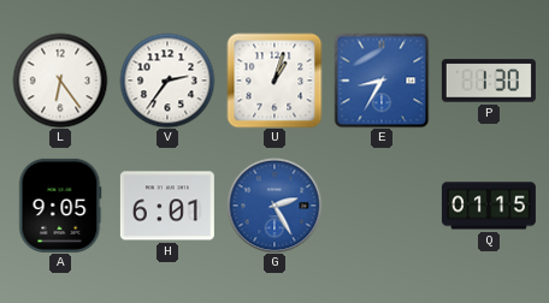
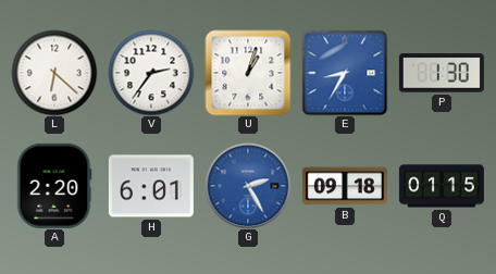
L: 6:24 -> 6:22 (54, 73)
A: 9:05 -> 2:20 (54, 186)
B: none -> 09:18 (345, 186)
